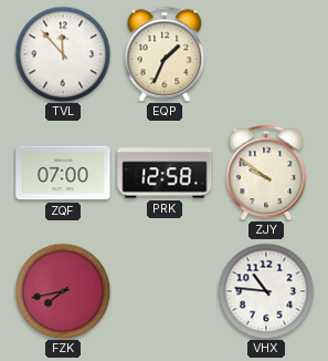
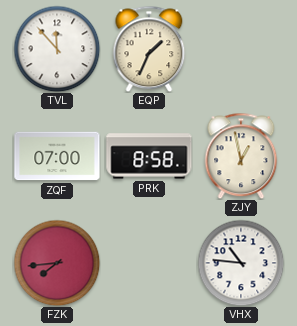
PRK: 12:58 -> 8:58 (149, 156)
ZJY: 9:51 -> 12:58 (241, 156)
FZK: 7:43 -> 7:44 (57, 263)
